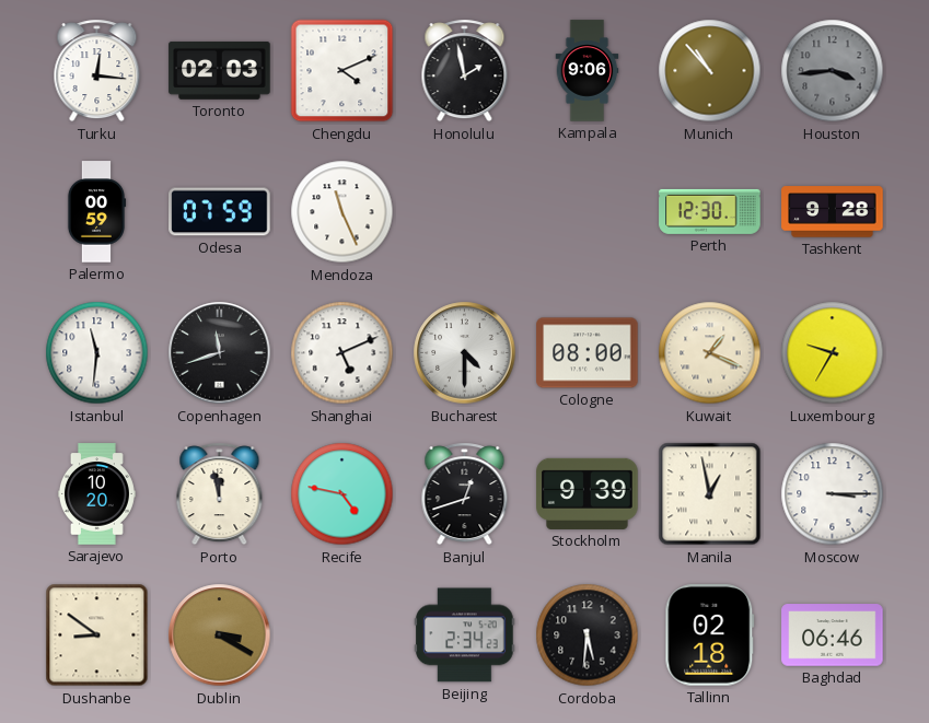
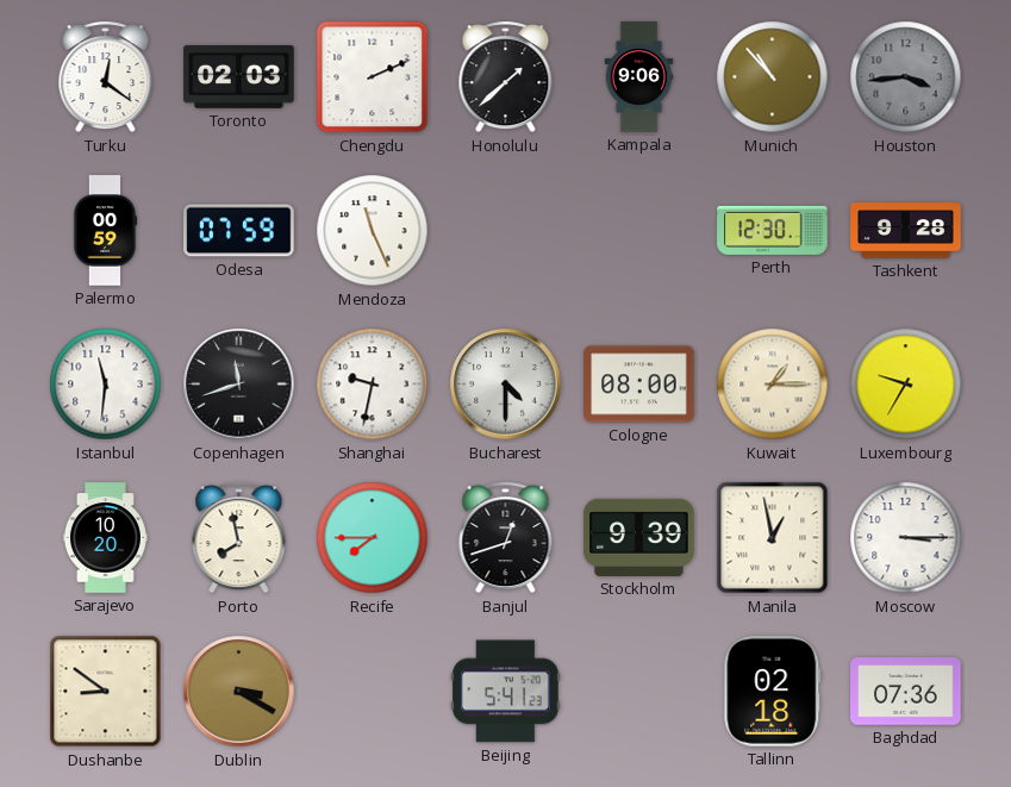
Turku: 12:16 -> 12:21 (106, 77)
Chengdu: 4:11 -> 2:11 (373, 77)
Honolulu: 1:58 -> 1:38 (506, 77)
Shanghai: 5:11 -> 9:32 (373, 385)
Kuwait: 1:19 -> 1:15 (773, 385)
Porto: 11:58 -> 7:58 (239, 538)
Recife: 4:47 -> 7:45 (373, 538)
Beijing: 2:34 -> 5:41 (506, 692)
Cordoba: 5:31 -> none (588, 635)
Baghdad: 06:46 -> 07:36 (906, 692)
